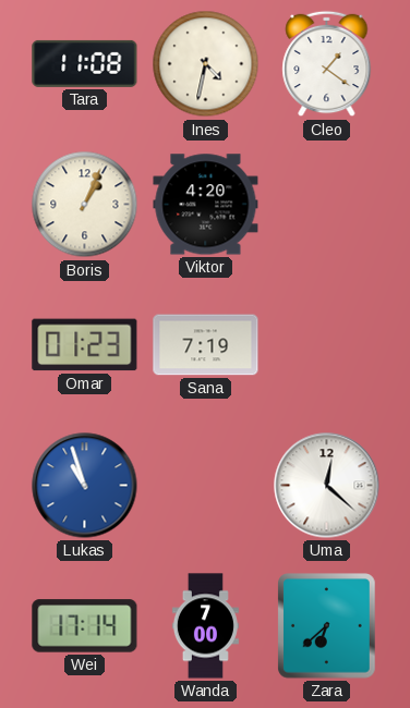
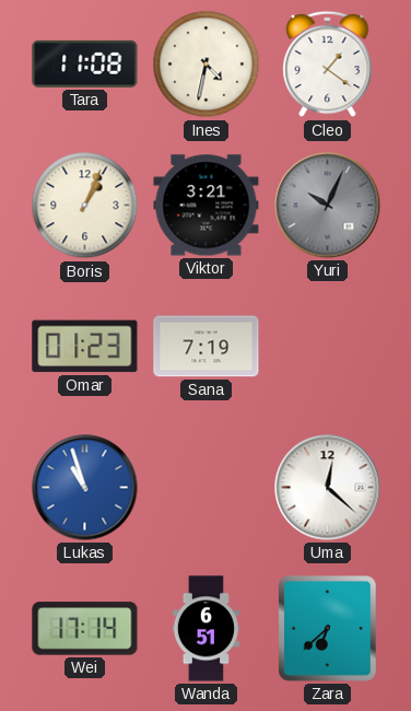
Viktor: 4:20 -> 3:21 (207, 206)
Yuri: none -> 10:04 (328, 206)
Wanda: 7:00 -> 6:51 (205, 629)
